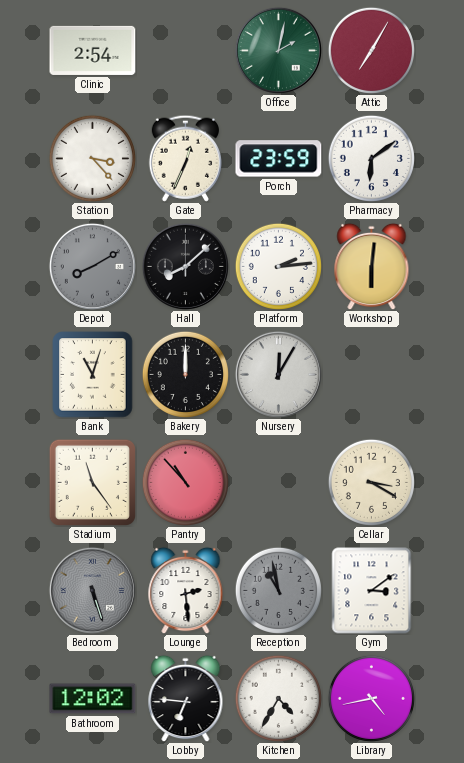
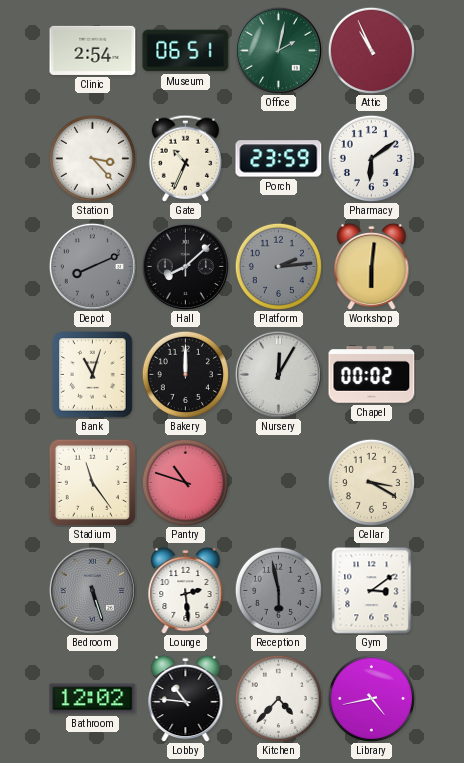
Museum: none -> 06:51 (186, 51)
Attic: 7:05 -> 10:56 (371, 50)
Gate: 12:34 -> 10:34 (185, 158)
Depot: 8:10 -> 8:11 (92, 266)
Platform dial: white -> grey (278, 266)
Chapel: none -> 00:02 (372, 375)
Pantry: 10:53 -> 10:48 (185, 482)
Reception: 10:58 -> 5:58 (278, 590)
Lobby: 6:46 -> 10:46 (186, 698)
Kitchen: 4:35 -> 4:37 (278, 698)
